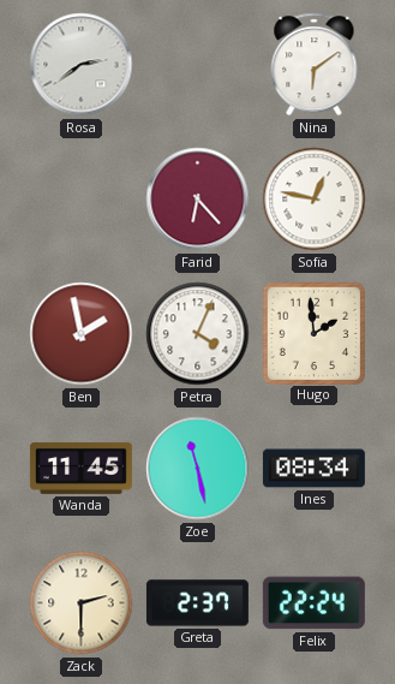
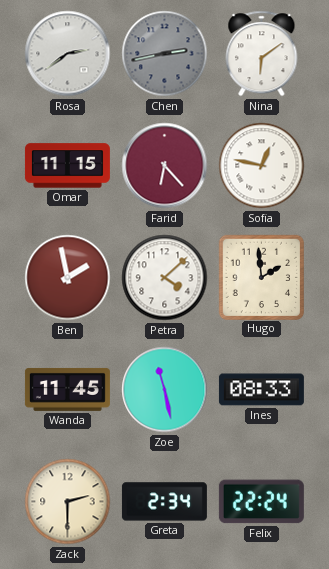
Chen: none -> 2:43 (165, 54)
Omar: none -> 11:15 (67, 166)
Petra: 4:04 -> 4:08 (165, 278)
Ines: 08:34 -> 08:33 (261, 390)
Greta: 2:37 -> 2:34 (164, 502)
